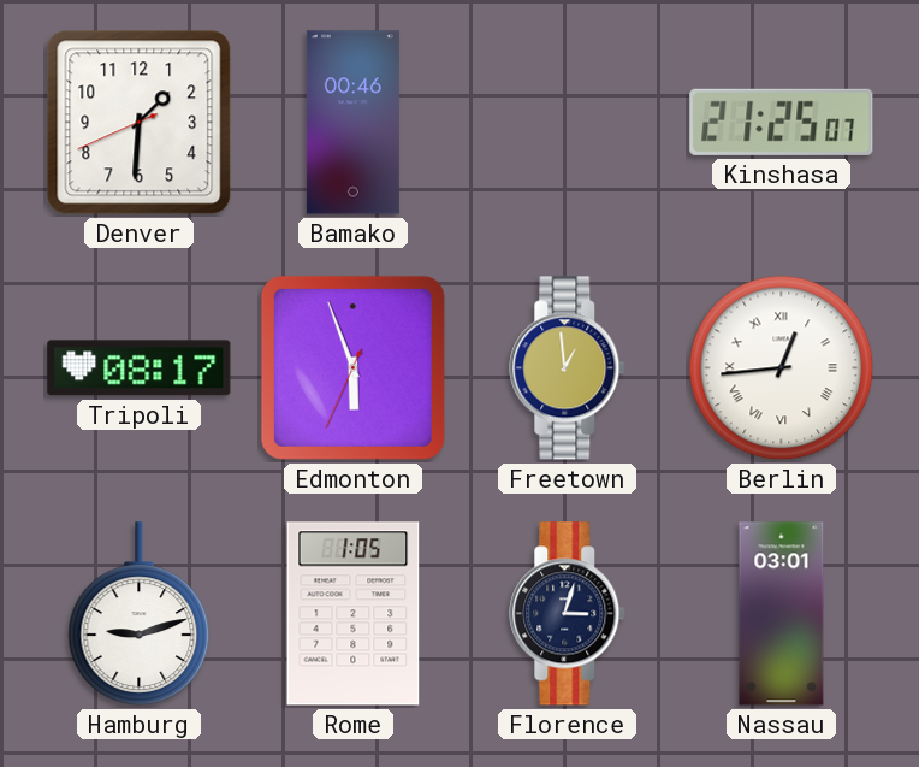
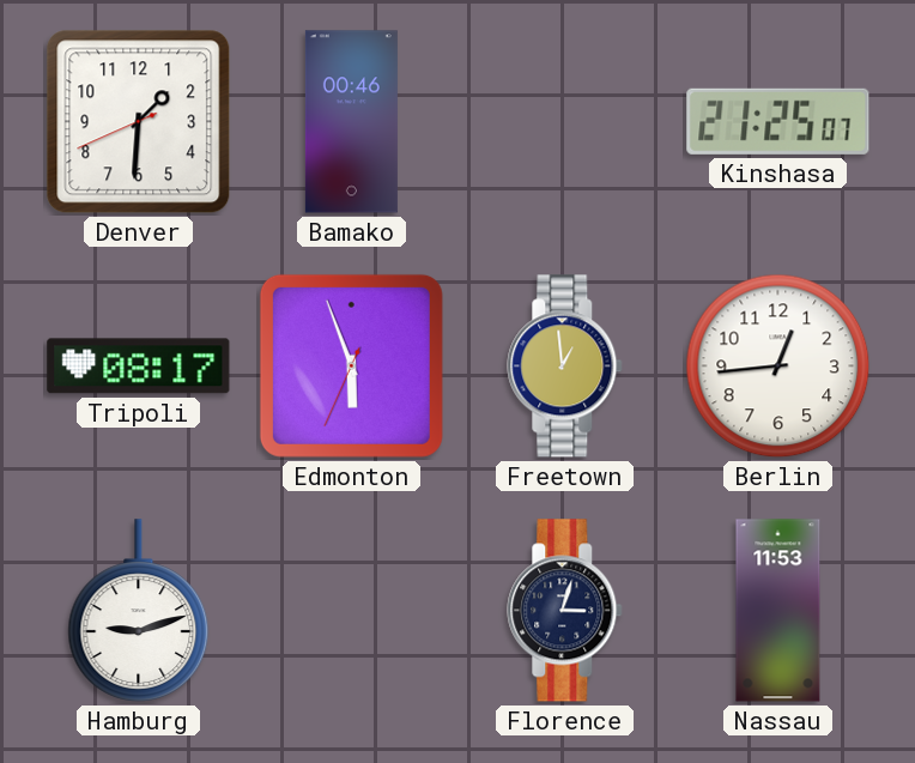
Berlin numerals: Roman -> Arabic (778, 367)
Rome: 1:05 -> none (354, 614)
Nassau: 03:01 -> 11:53 (778, 611)
